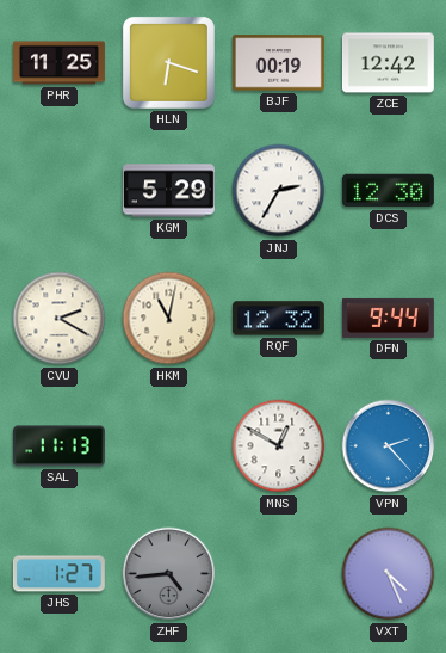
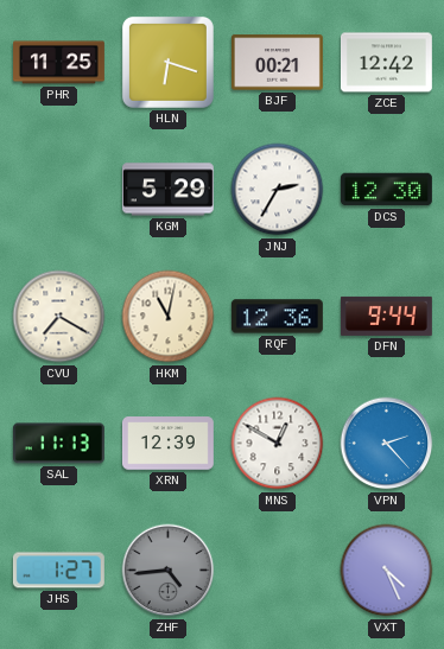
BJF: 00:19 -> 00:21 (277, 63)
CVU: 2:20 -> 7:20 (59, 317)
RQF: 12:32 -> 12:36 (277, 317)
XRN: none -> 12:39 (167, 444)
